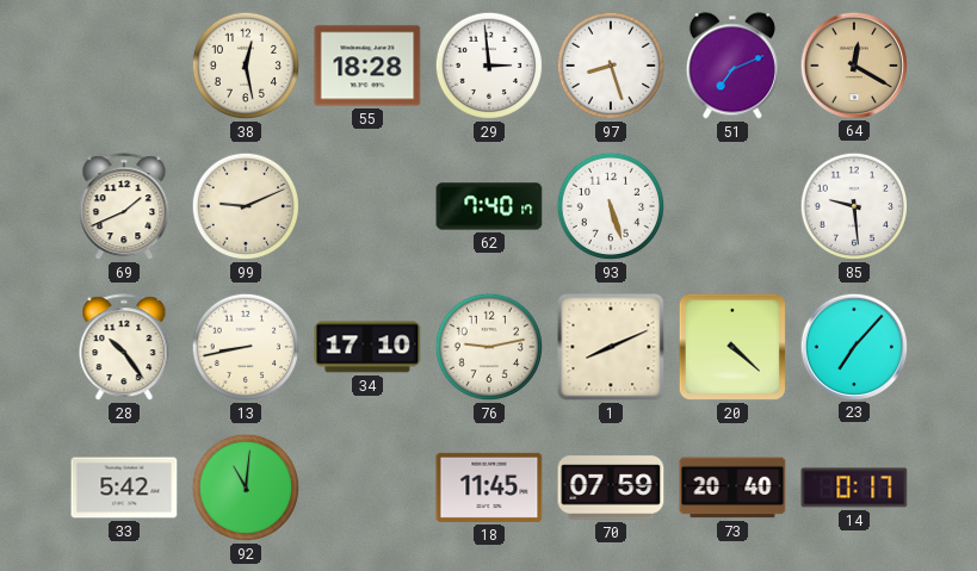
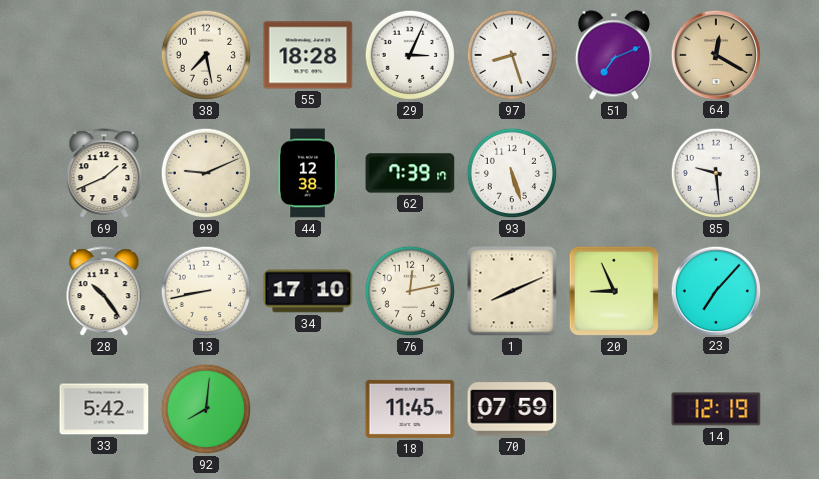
38: 12:28 -> 7:28 (206, 55)
29: 2:59 -> 3:04 (410, 55)
44: none -> 12:38 (308, 173)
62: 7:40 -> 7:39 (410, 173)
76: 9:13 -> 12:13 (410, 291)
20: 4:22 -> 8:56 (614, 291)
92: 11:01 -> 8:01 (206, 409)
73: 20:40 -> none (732, 488)
14: 0:17 -> 12:19 (716, 409)
